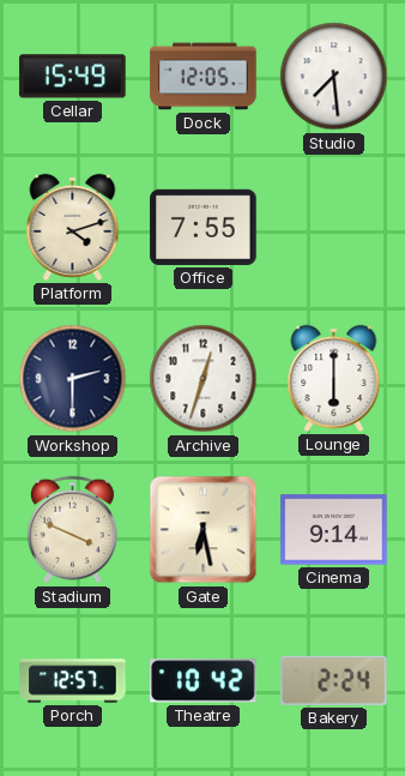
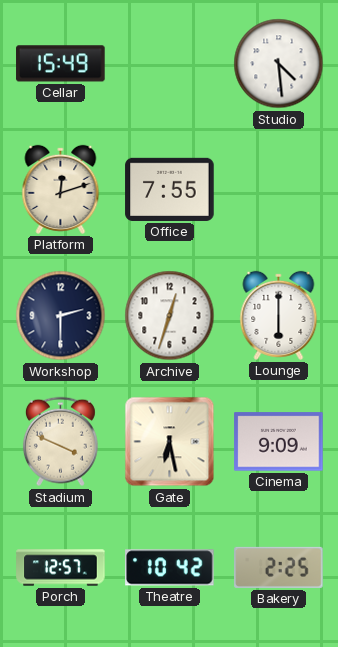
Dock: 12:05 -> none (204, 77)
Studio: 7:29 -> 4:29 (279, 64)
Platform: 4:12 -> 12:12 (61, 189)
Cinema: 9:14 -> 9:09 (279, 442)
Bakery: 2:24 -> 2:25 (279, 567)
